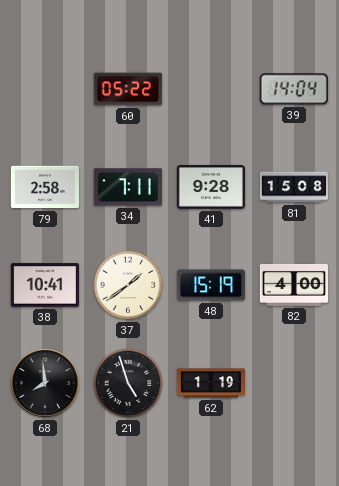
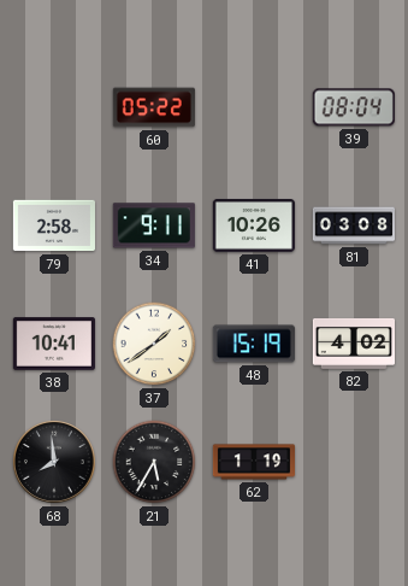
39: 14:04 -> 08:04 (354, 107)
34: 7:11 -> 9:11 (154, 225)
41: 9:28 -> 10:26 (254, 227)
81: 15:08 -> 03:08 (353, 225)
82: 4:00 -> 4:02 (353, 344)
21: 4:57 -> 5:35 (154, 462)
